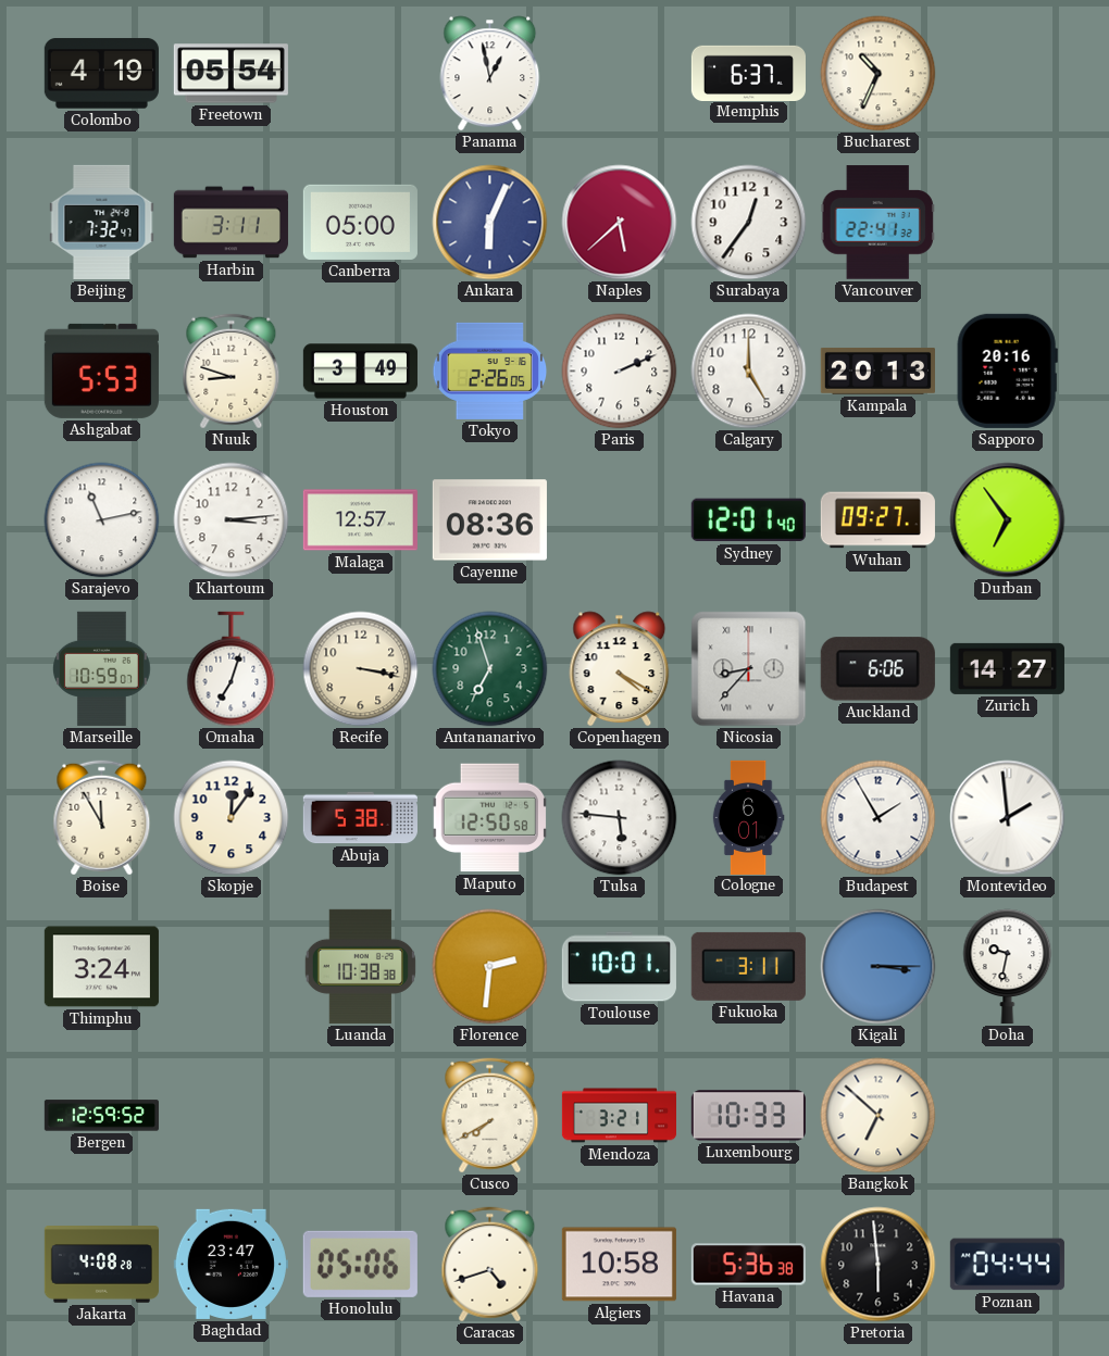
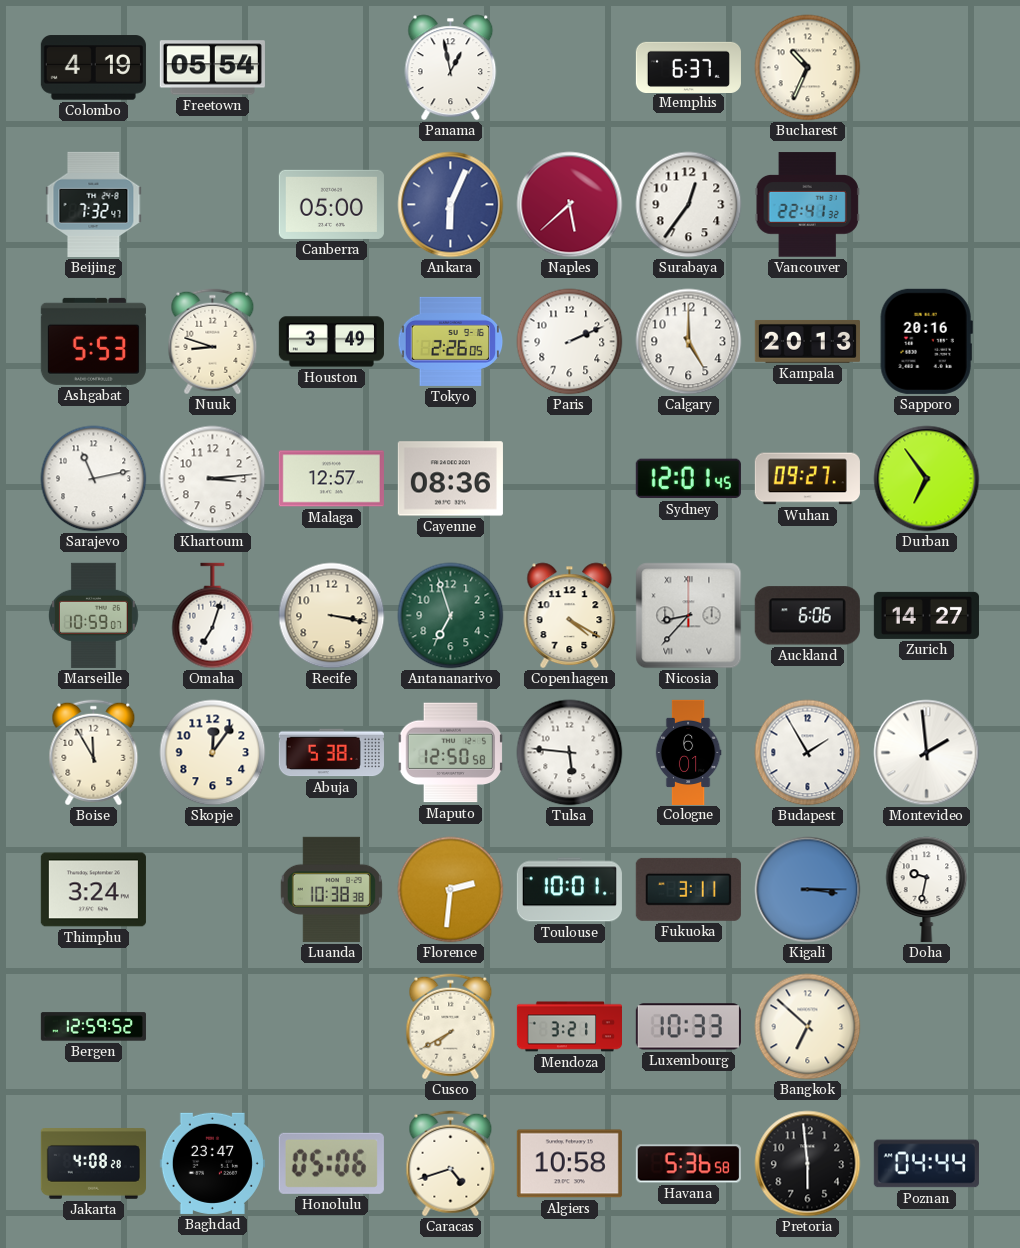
Harbin: 3:11 -> none (230, 223)
Sydney: 12:01:40 -> 12:01:45 (688, 479)
Havana: 5:36:38 -> 5:36:58 (688, 1164)
